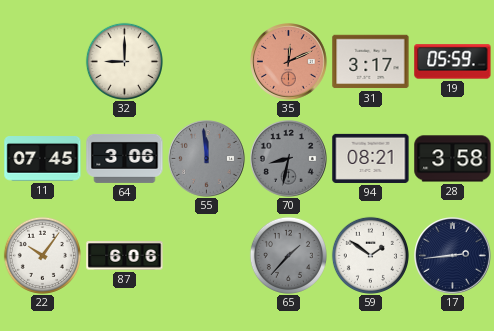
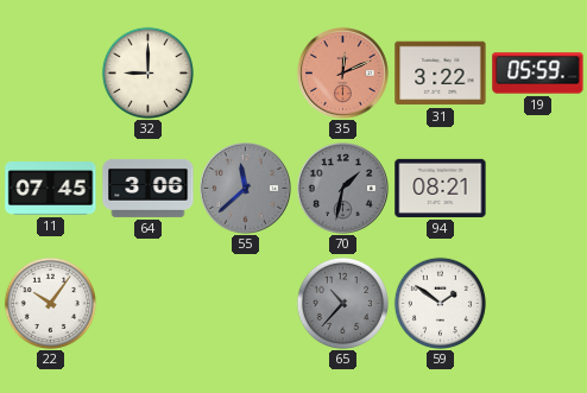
31: 3:17 -> 3:22 (441, 74)
55: 11:59 -> 11:38 (246, 189)
70: 8:32 -> 1:32 (343, 189)
28: 3:58 -> none (453, 159)
87: 6:06 -> none (125, 256)
65: 1:37 -> 10:37 (342, 303)
17: 2:44 -> none (453, 256)
